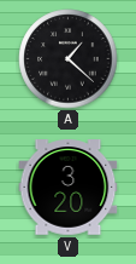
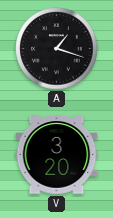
A: 1:22 -> 1:18 (57, 49)
